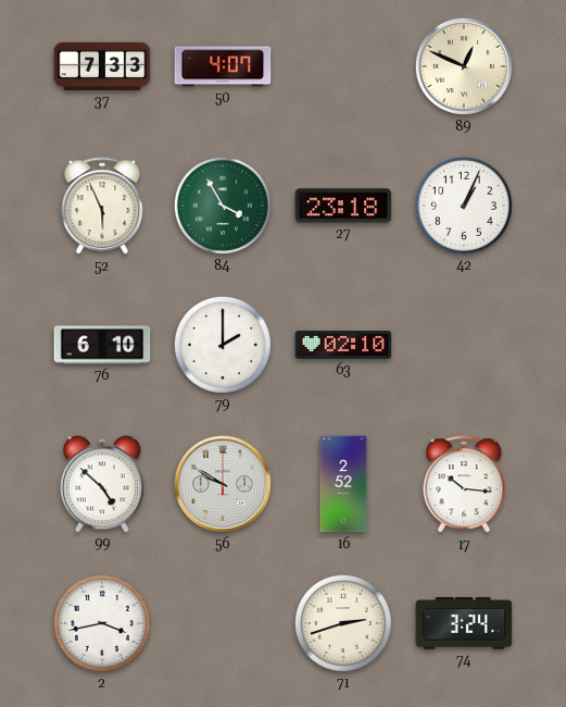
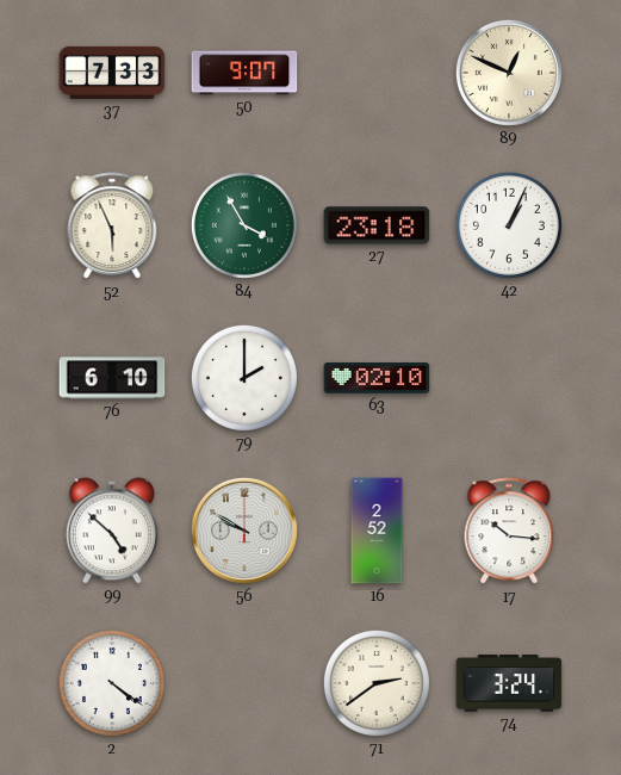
50: 4:07 -> 9:07 (244, 73)
2: 3:43 -> 4:21 (112, 683)
71: 2:42 -> 2:39 (377, 683)
